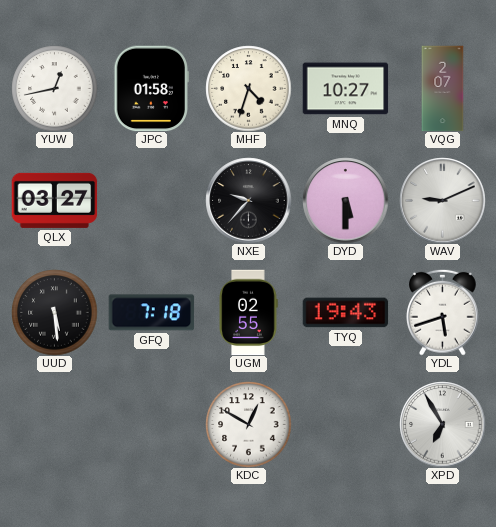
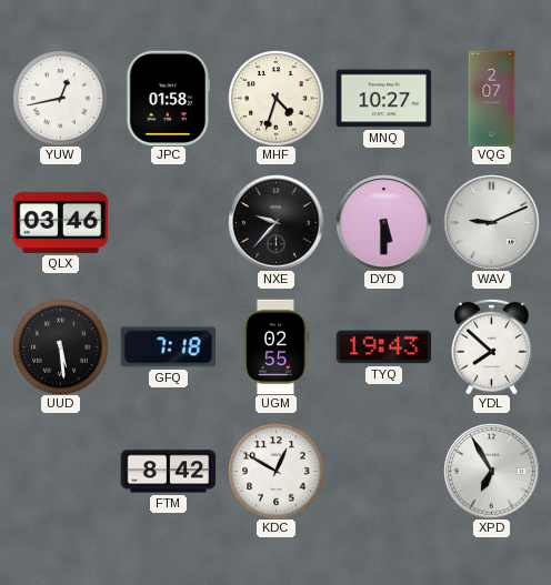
QLX: 03:27 -> 03:46 (60, 222)
YDL: 5:42 -> 7:52 (492, 346)
FTM: none -> 8:42 (168, 472)
